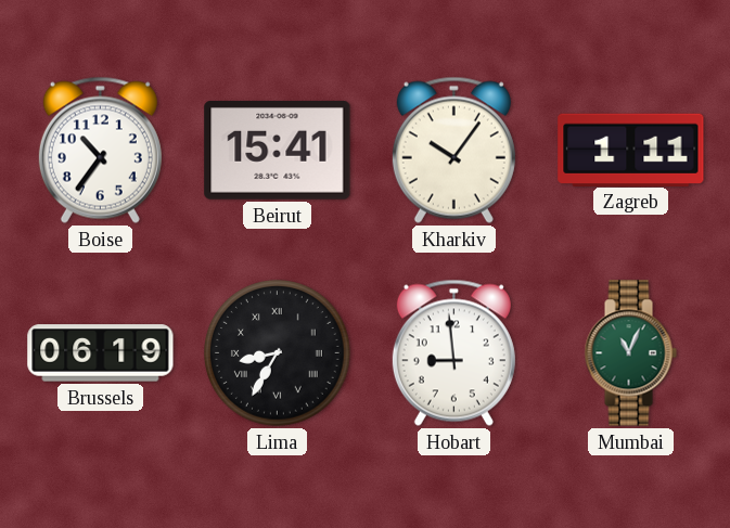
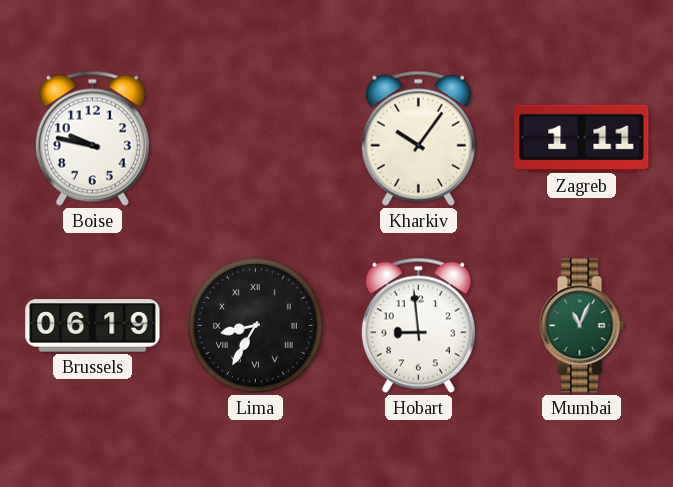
Boise: 10:36 -> 9:47 (92, 138)
Beirut: 15:41 -> none (278, 151)
